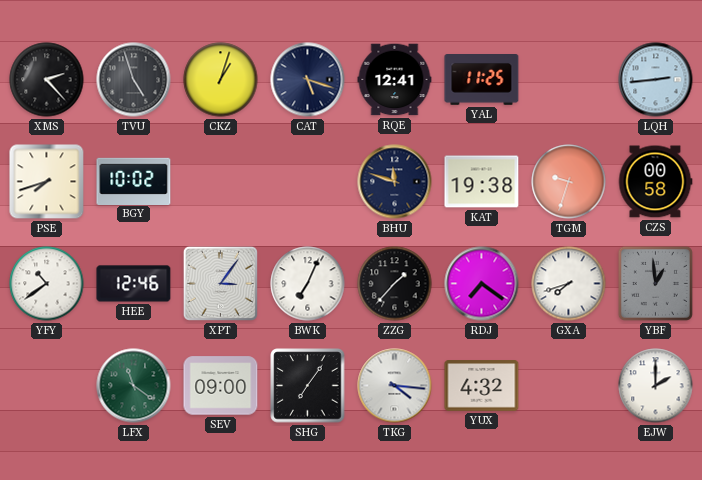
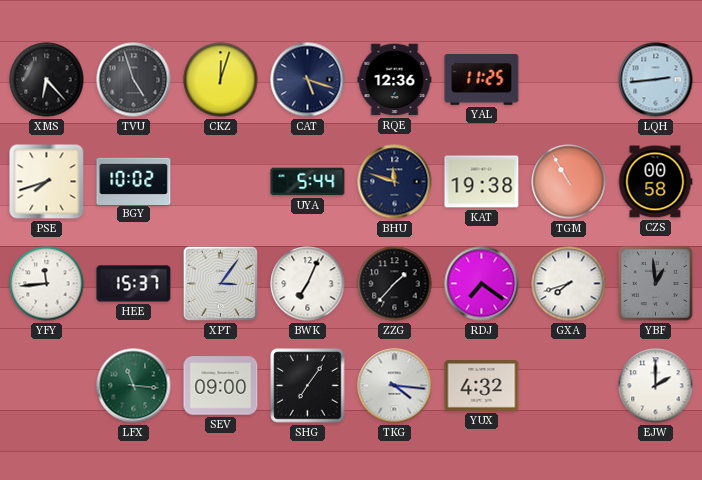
XMS: 2:23 -> 6:23 (47, 80)
CKZ: 1:03 -> 12:03 (221, 80)
RQE: 12:41 -> 12:36 (395, 80)
UYA: none -> 5:44 (308, 182)
TGM: 9:33 -> 10:55 (569, 182)
YFY: 10:39 -> 11:44 (47, 284)
HEE: 12:46 -> 15:37 (134, 284)
LFX: 11:21 -> 11:16 (134, 386)
